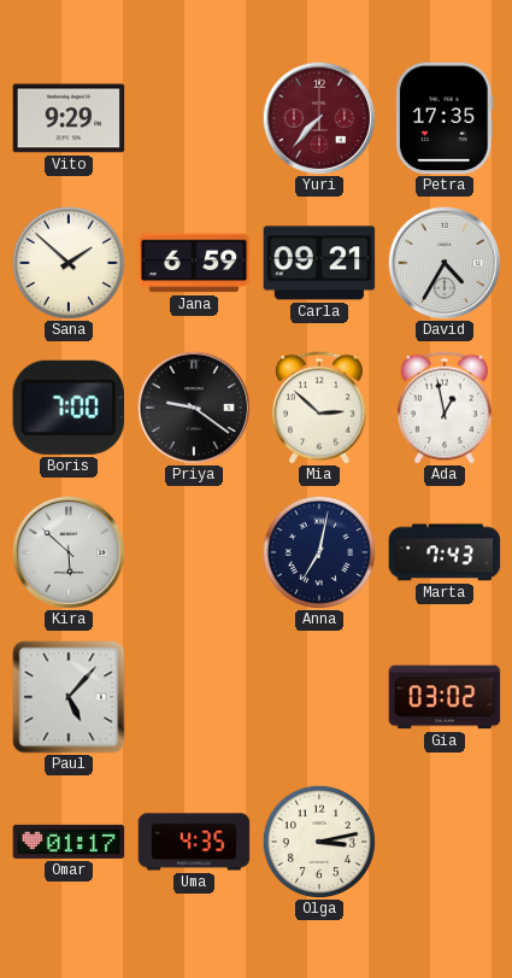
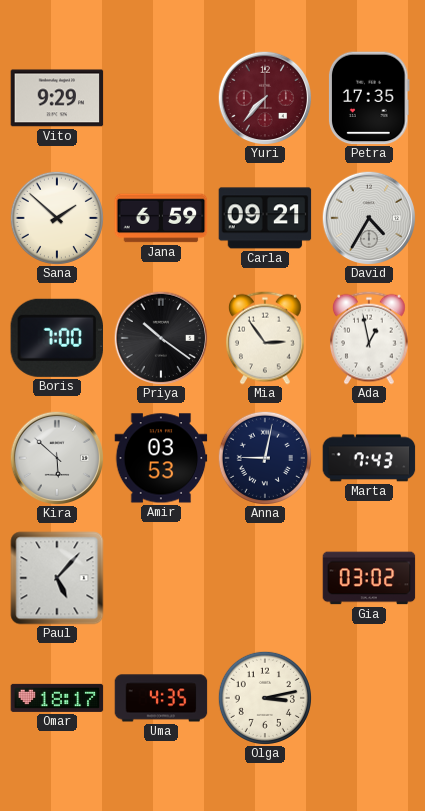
Priya: 9:21 -> 10:21 (160, 337)
Mia: 2:52 -> 2:54 (266, 338)
Amir: none -> 03:53 (161, 458)
Anna: 7:02 -> 9:02 (265, 458)
Omar: 01:17 -> 18:17 (57, 698)
